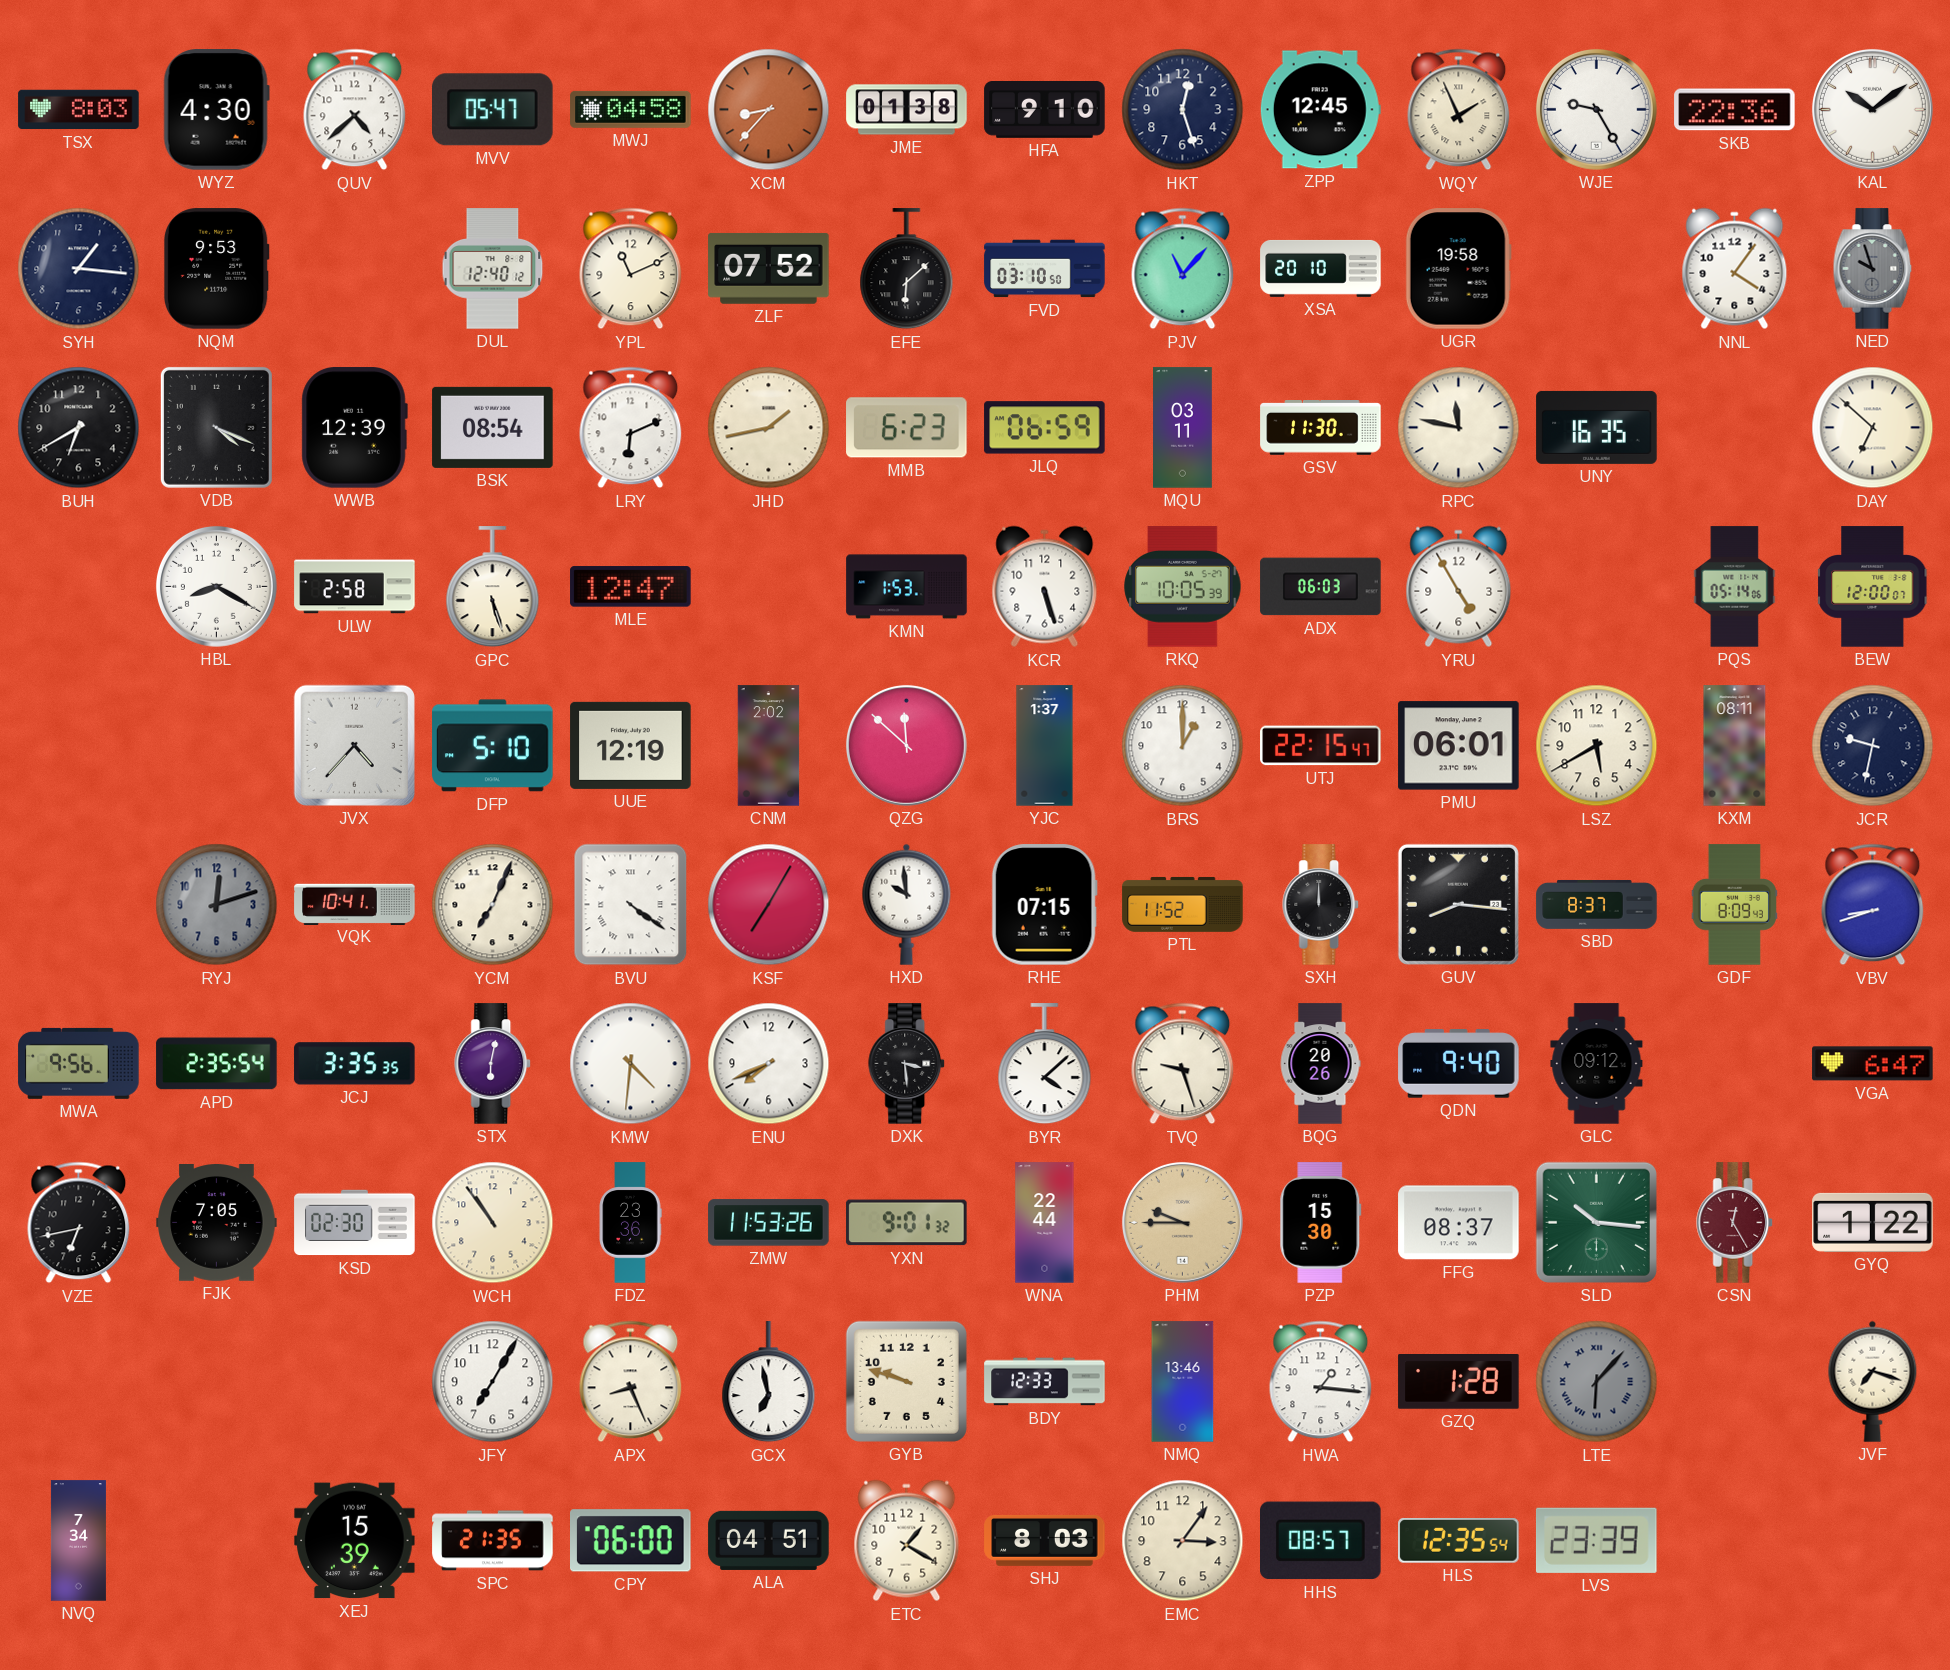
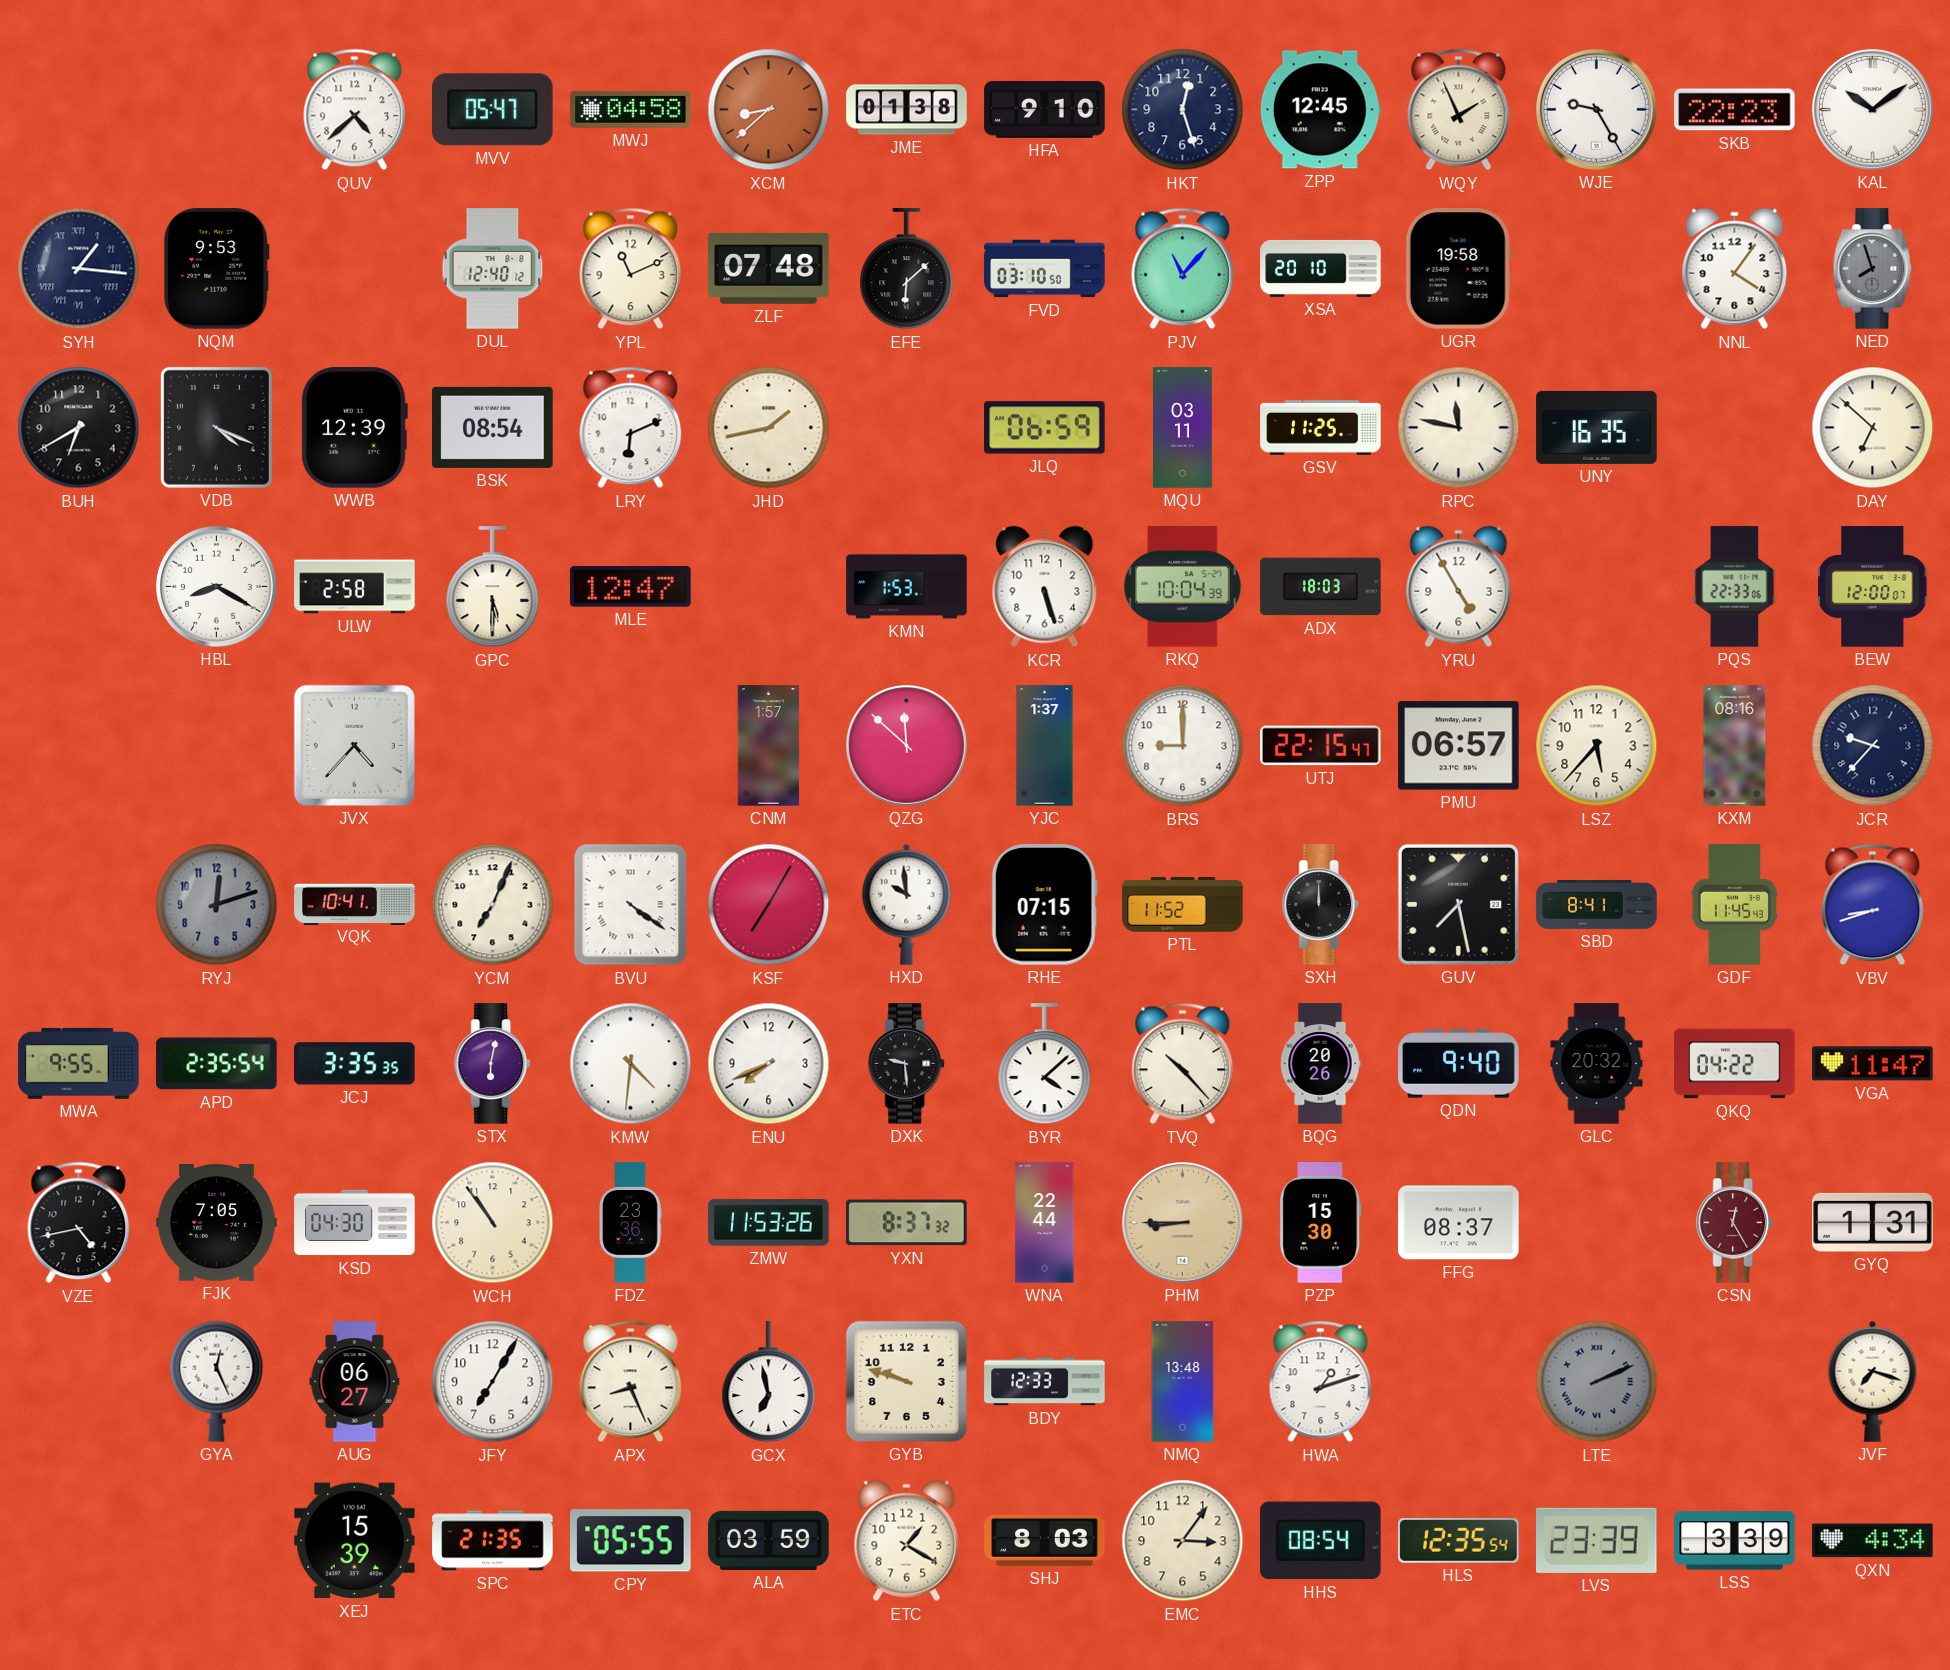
TSX: 8:03 -> none (79, 110)
WYZ: 4:30 -> none (216, 110)
XCM: 8:37 -> 8:38 (769, 110)
SKB: 22:36 -> 22:23 (1735, 110)
SYH numerals: Arabic -> Roman (79, 269)
ZLF: 07:52 -> 07:48 (769, 269)
NED: 9:57 -> 7:57 (1873, 269)
MMB: 6:23 -> none (907, 428)
GSV: 11:30 -> 11:25 (1321, 428)
GPC: 5:27 -> 5:30 (493, 587)
RKQ: 10:05 -> 10:04 (1183, 587)
ADX: 06:03 -> 18:03 (1321, 587)
PQS: 05:14 -> 22:33 (1735, 587)
DFP: 5:10 -> none (493, 746)
UUE: 12:19 -> none (631, 745)
CNM: 2:02 -> 1:57 (769, 746)
BRS: 1:00 -> 9:00 (1183, 746)
PMU: 06:01 -> 06:57 (1459, 746)
LSZ: 5:40 -> 5:37 (1597, 746)
KXM: 08:11 -> 08:16 (1735, 746)
JCR: 9:32 -> 9:37 (1873, 746)
GUV: 8:16 -> 7:28 (1458, 904)
SBD: 8:37 -> 8:41 (1597, 904)
GDF: 8:09 -> 11:45 (1734, 905)
MWA: 9:56 -> 9:55 (79, 1063)
DXK: 3:29 -> 9:29 (907, 1064)
TVQ: 9:27 -> 10:23 (1183, 1064)
GLC: 09:12 -> 20:32 (1597, 1064)
QKQ: none -> 04:22 (1735, 1064)
VGA: 6:47 -> 11:47 (1873, 1064)
VZE: 6:43 -> 4:43 (79, 1223)
KSD: 02:30 -> 04:30 (355, 1223)
YXN: 9:01 -> 8:37 (907, 1223)
PHM: 9:45 -> 8:45 (1182, 1222)
SLD: 10:16 -> none (1596, 1222)
GYQ: 1:22 -> 1:31 (1873, 1222)
GYA: none -> 12:26 (217, 1381)
AUG: none -> 06:27 (355, 1382)
NMQ: 13:46 -> 13:48 (1183, 1382)
HWA: 1:16 -> 1:12 (1321, 1382)
GZQ: 1:28 -> none (1459, 1382)
LTE: 6:07 -> 2:11 (1597, 1382)
NVQ: 7:34 -> none (78, 1541)
CPY: 06:00 -> 05:55 (631, 1541)
ALA: 04:51 -> 03:59 (769, 1540)
HHS: 08:57 -> 08:54 (1321, 1541)
LSS: none -> 3:39 (1735, 1541)
QXN: none -> 4:34 (1873, 1541)
